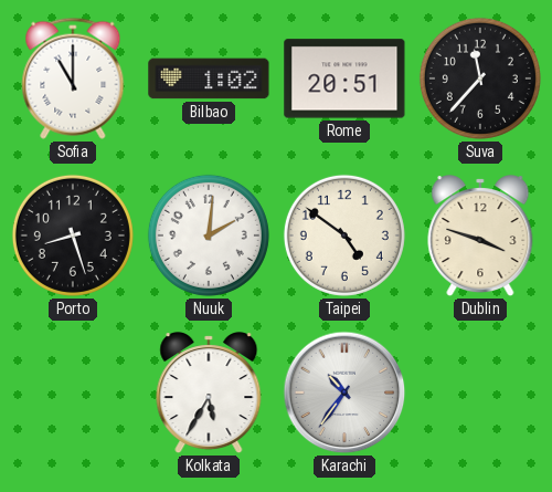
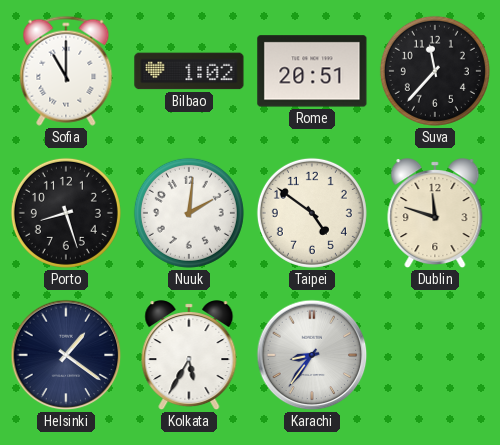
Dublin: 3:48 -> 11:48 (435, 214)
Helsinki: none -> 1:21 (66, 355)
Karachi: 10:36 -> 8:36 (312, 355)
